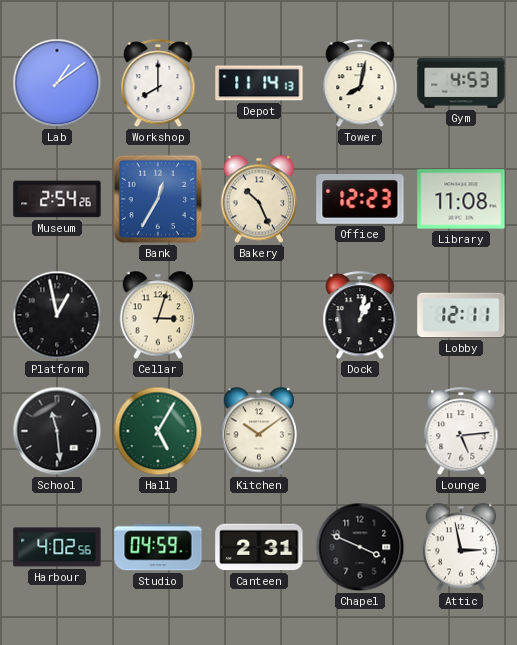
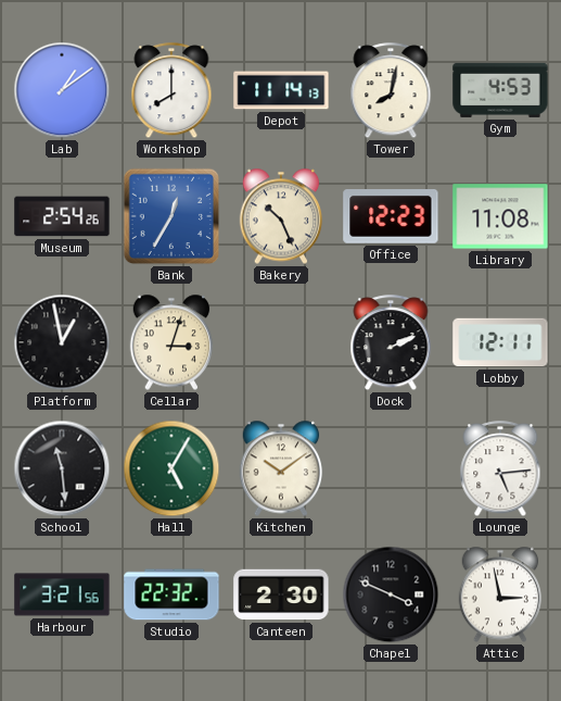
Dock: 1:02 -> 2:11 (391, 343)
Harbour: 4:02 -> 3:21 (62, 594)
Studio: 04:59 -> 22:32 (171, 594)
Canteen: 2:31 -> 2:30 (281, 594)
